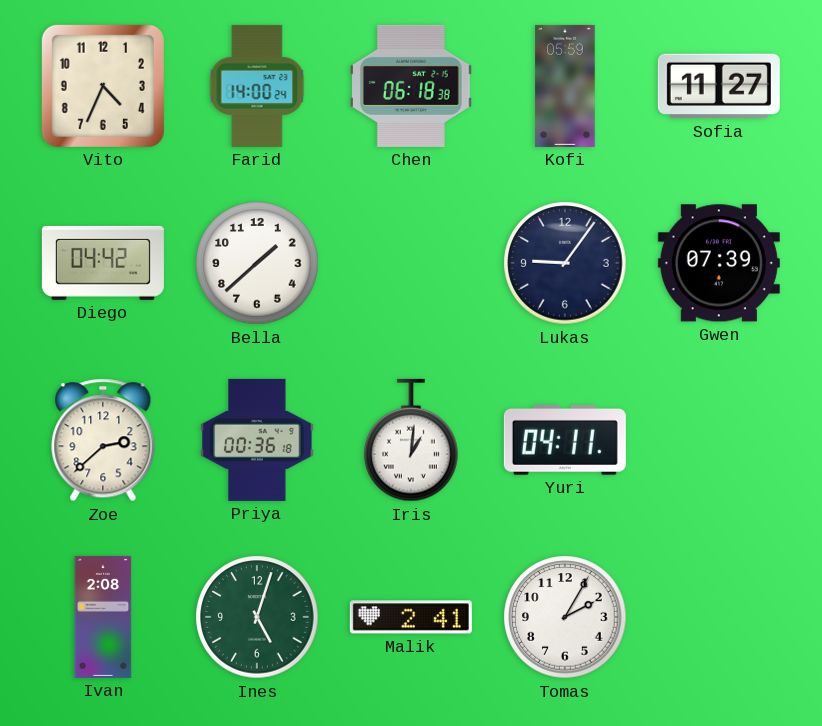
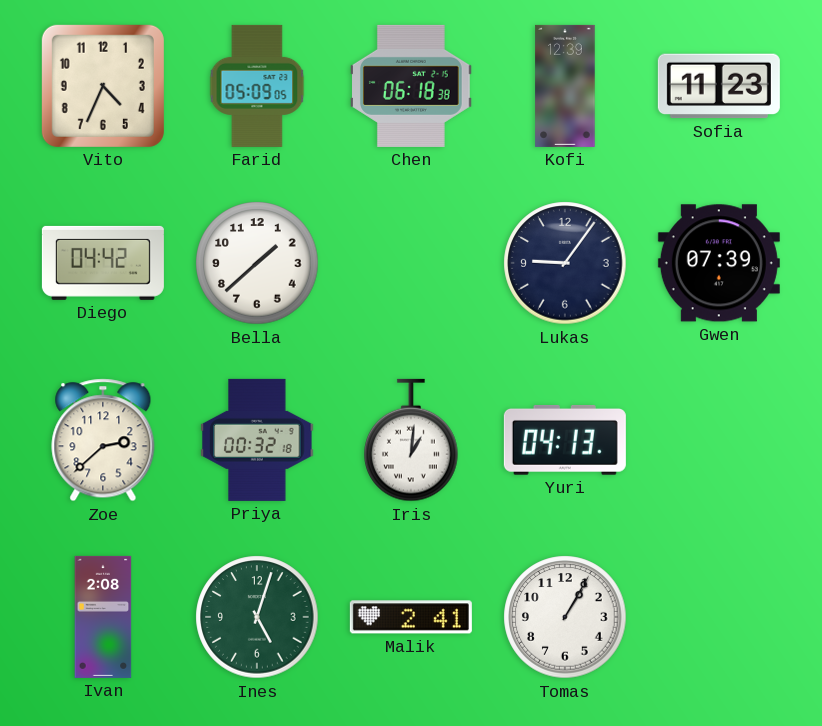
Farid: 14:00 -> 05:09 (257, 86)
Kofi: 05:59 -> 12:39 (565, 86)
Sofia: 11:27 -> 11:23 (719, 86)
Priya: 00:36 -> 00:32 (257, 440)
Yuri: 04:11 -> 04:13 (565, 441)
Tomas: 2:05 -> 1:05 (565, 617)
